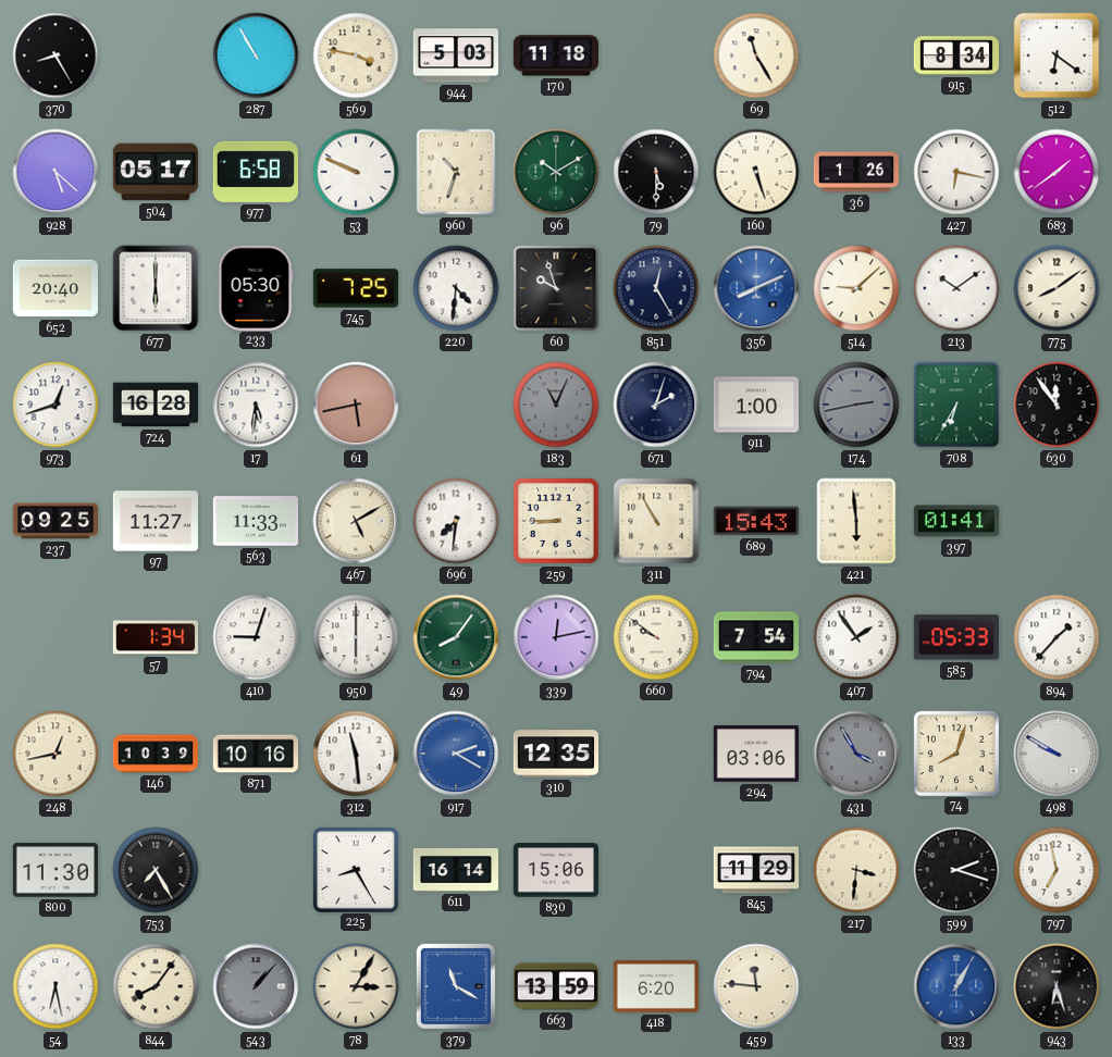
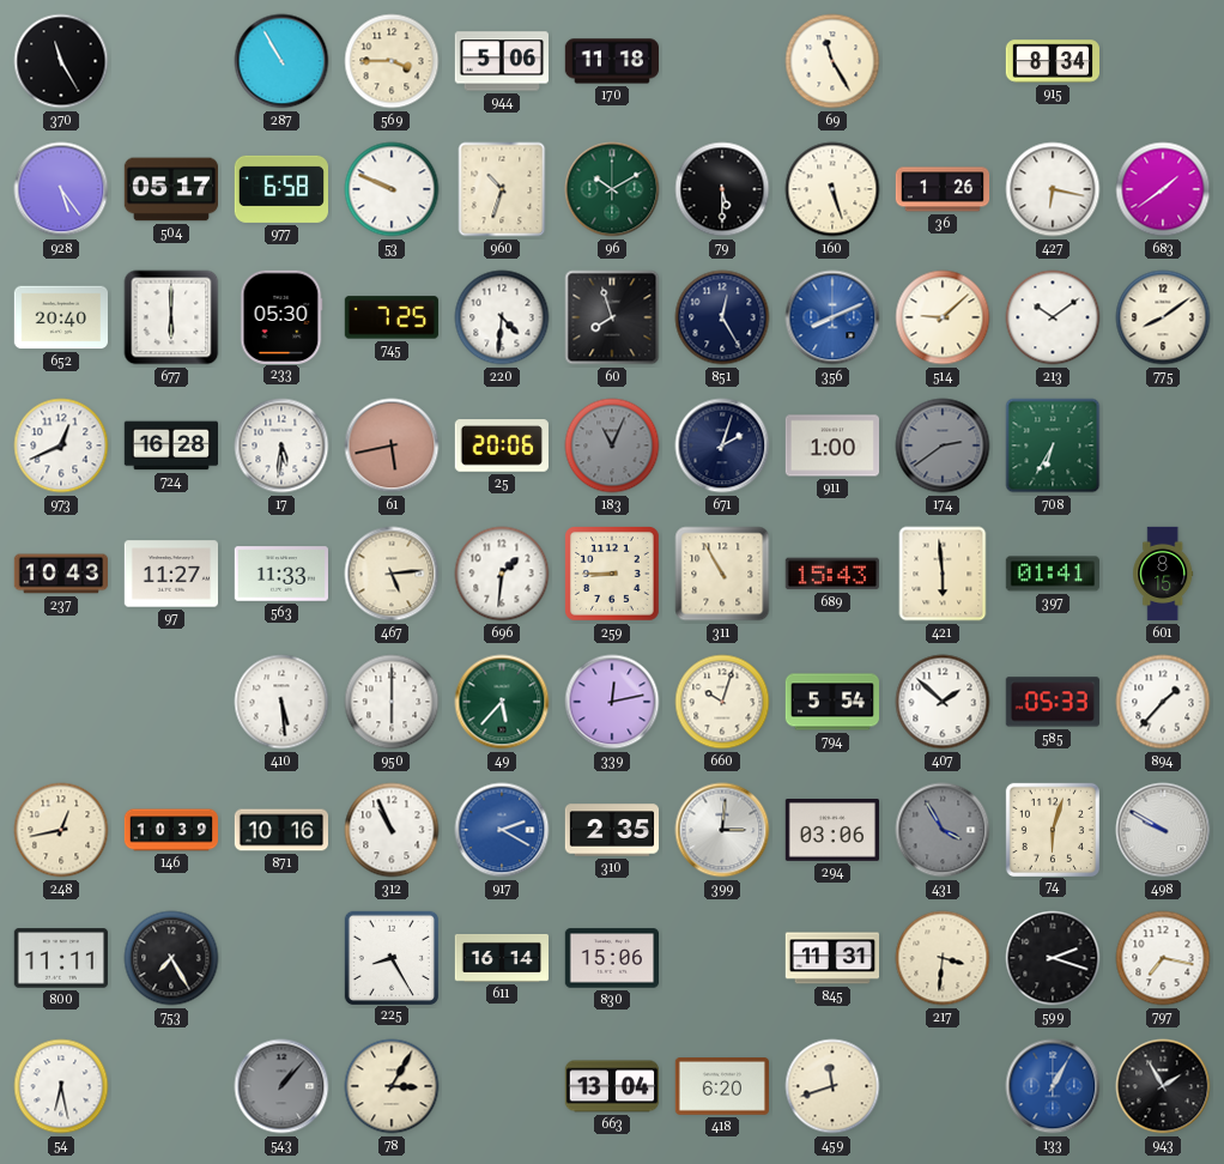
370: 8:25 -> 11:25 (61, 61)
569: 3:47 -> 3:45 (392, 61)
944: 5:03 -> 5:06 (501, 61)
512: 6:21 -> none (1057, 55)
928: 5:22 -> 5:24 (61, 189)
60: 9:57 -> 7:57 (612, 317)
973: 12:42 -> 12:41 (61, 445)
25: none -> 20:06 (502, 445)
174: 2:43 -> 2:39 (943, 445)
630: 11:54 -> none (1057, 405)
237: 09:25 -> 10:43 (60, 574)
467: 5:10 -> 5:14 (392, 574)
696: 7:31 -> 1:31 (502, 574)
601: none -> 8:15 (1163, 574)
57: 1:34 -> none (155, 637)
410: 9:03 -> 5:29 (281, 702)
49: 8:06 -> 5:37 (502, 702)
660: 9:51 -> 10:03 (722, 702)
794: 7:54 -> 5:54 (831, 702)
407: 1:54 -> 1:52 (943, 702)
312: 11:29 -> 10:56 (392, 830)
310: 12:35 -> 2:35 (611, 830)
399: none -> 3:01 (722, 830)
74: 8:03 -> 6:03 (1052, 829)
800: 11:30 -> 11:11 (60, 958)
845: 11:29 -> 11:31 (831, 958)
797: 6:58 -> 7:17 (1163, 958)
844: 8:06 -> none (156, 986)
379: 11:20 -> none (456, 986)
663: 13:59 -> 13:04 (611, 1086)
459: 11:46 -> 11:42 (832, 1086)
943: 6:27 -> 1:55 (1163, 1086)
